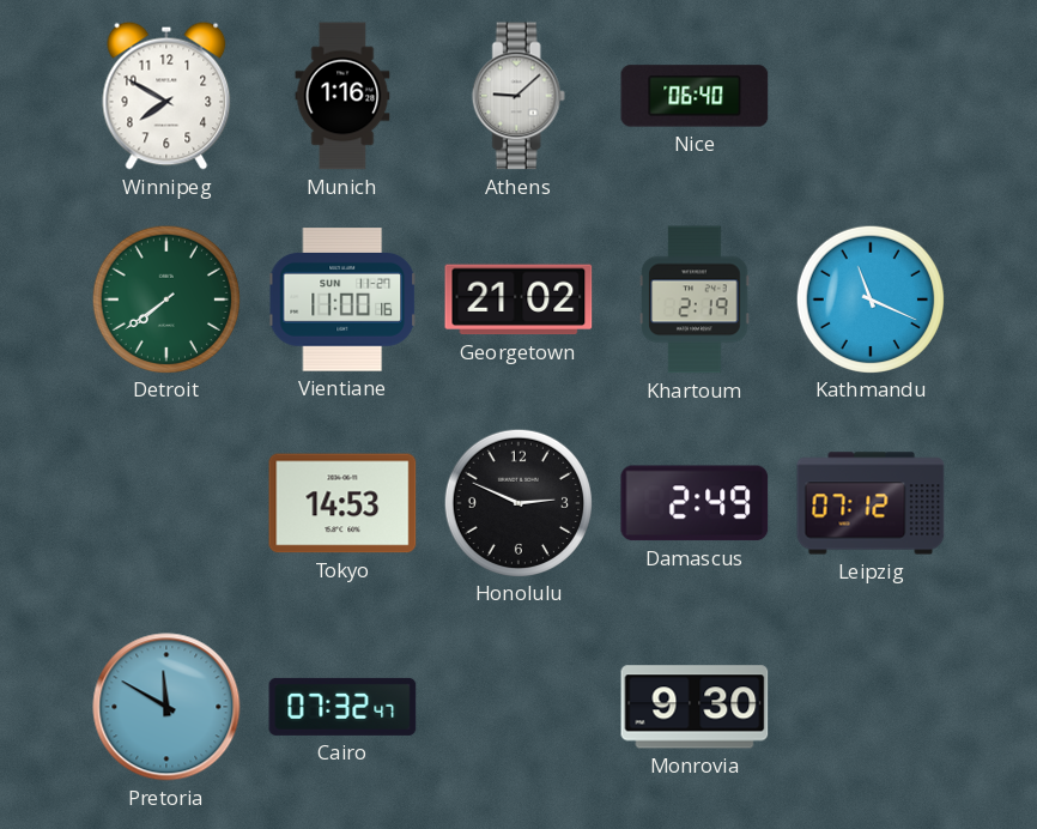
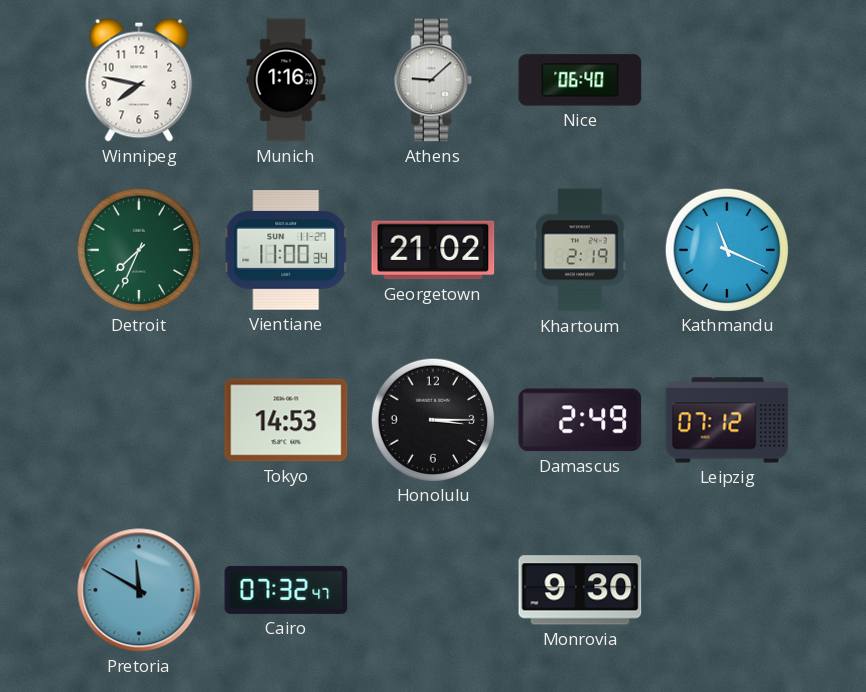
Winnipeg: 7:50 -> 7:47 (139, 80)
Detroit: 7:39 -> 7:34 (138, 249)
Vientiane: 11:00:16 -> 11:00:34 (286, 250)
Honolulu: 2:49 -> 3:15 (432, 419)
